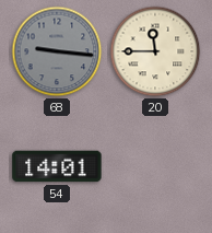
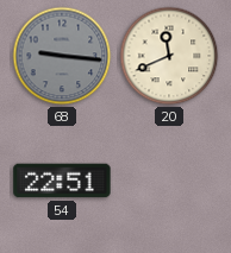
20: 11:45 -> 11:41 (169, 56)
54: 14:01 -> 22:51 (62, 181)
